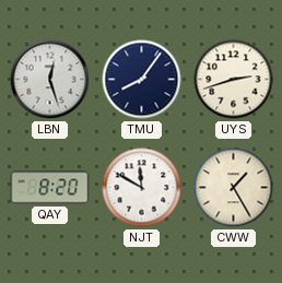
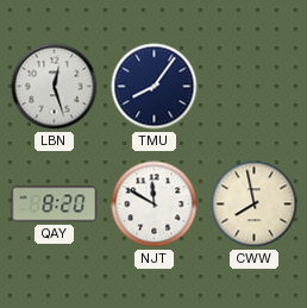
UYS: 2:42 -> none (234, 80)
CWW: 1:25 -> 7:58 (255, 205)
